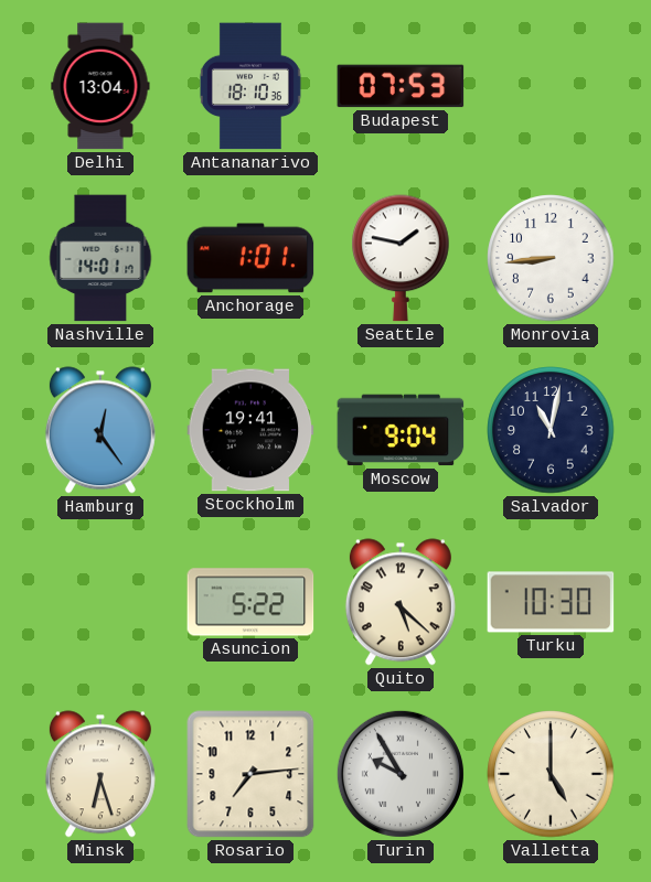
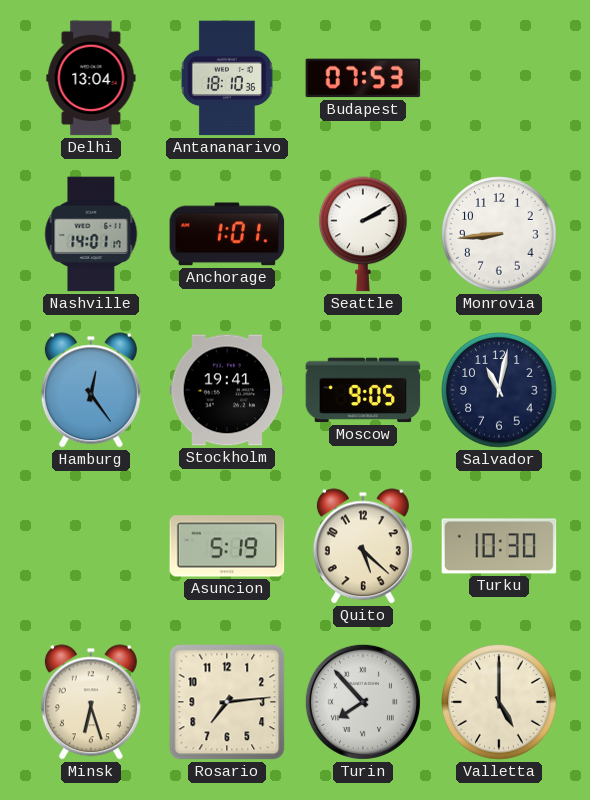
Seattle: 1:47 -> 2:10 (363, 234)
Moscow: 9:04 -> 9:05 (363, 390)
Asuncion: 5:22 -> 5:19 (227, 546)
Turin: 9:55 -> 7:53 (363, 702)
